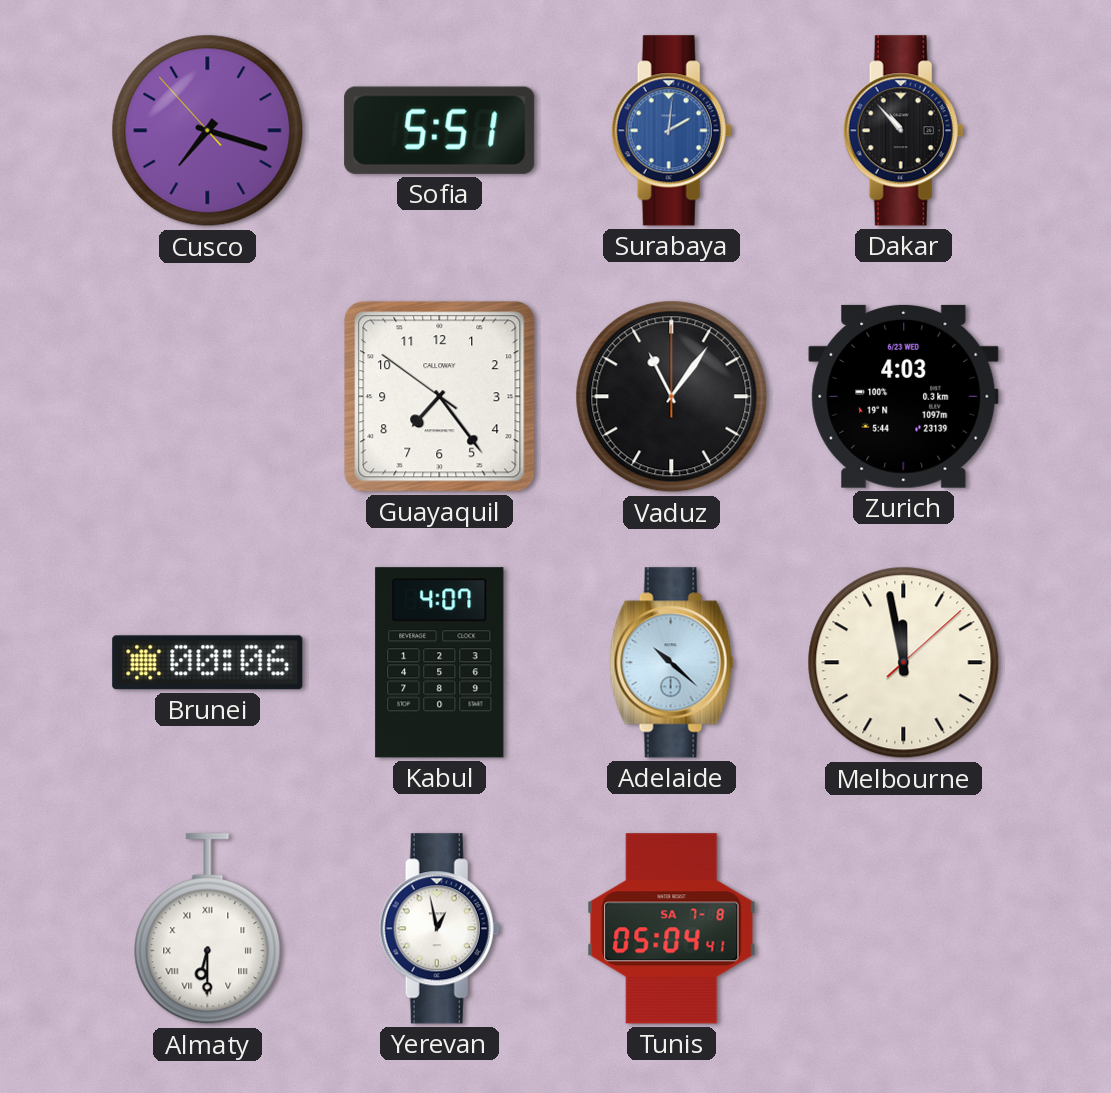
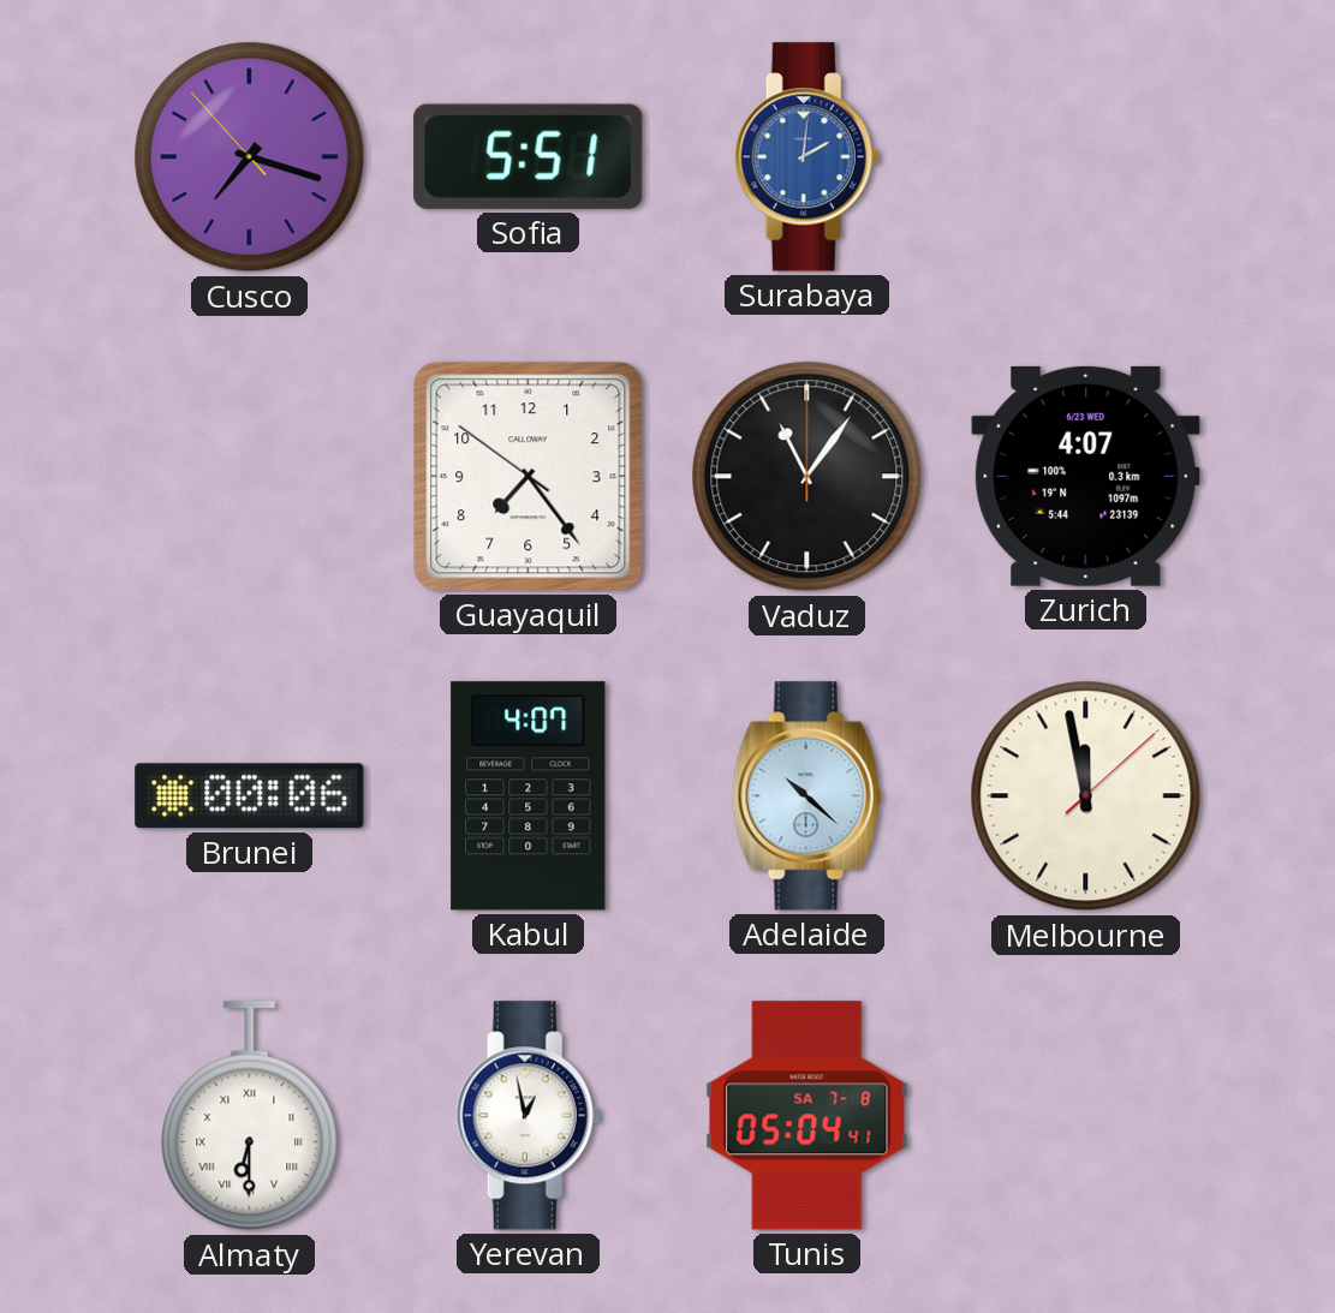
Dakar: 10:53 -> none (903, 131)
Zurich: 4:03 -> 4:07 (1086, 476)
